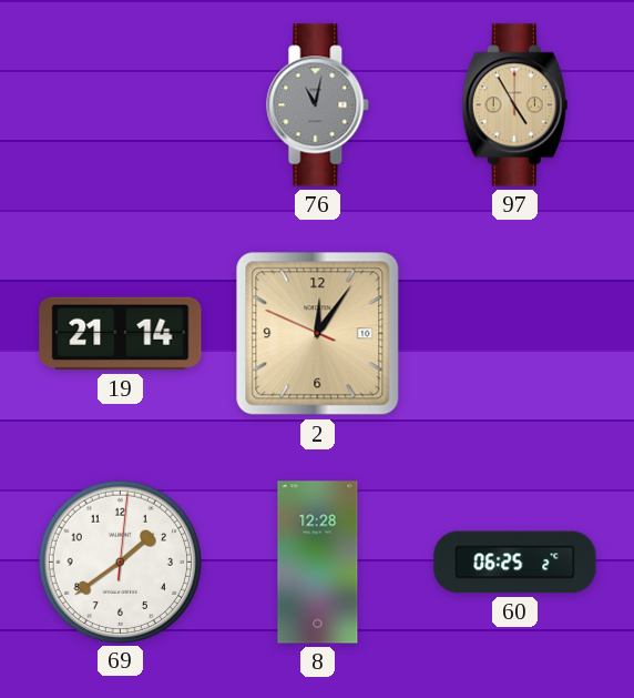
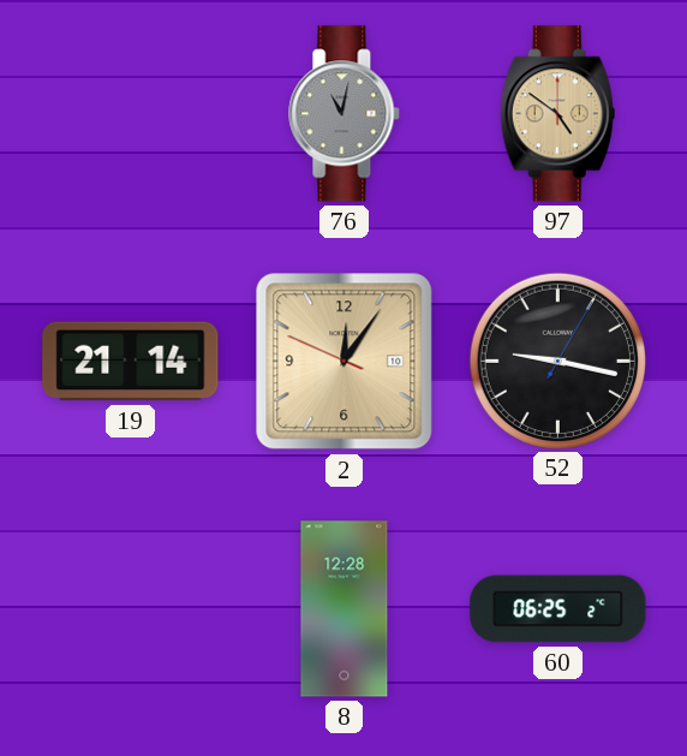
97: 4:55 -> 4:51 (557, 114)
52: none -> 9:17 (557, 361)
69: 1:39 -> none (120, 562)
